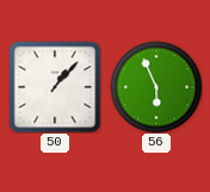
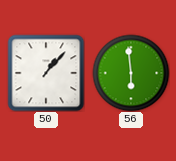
56: 5:56 -> 5:59 (131, 73)
